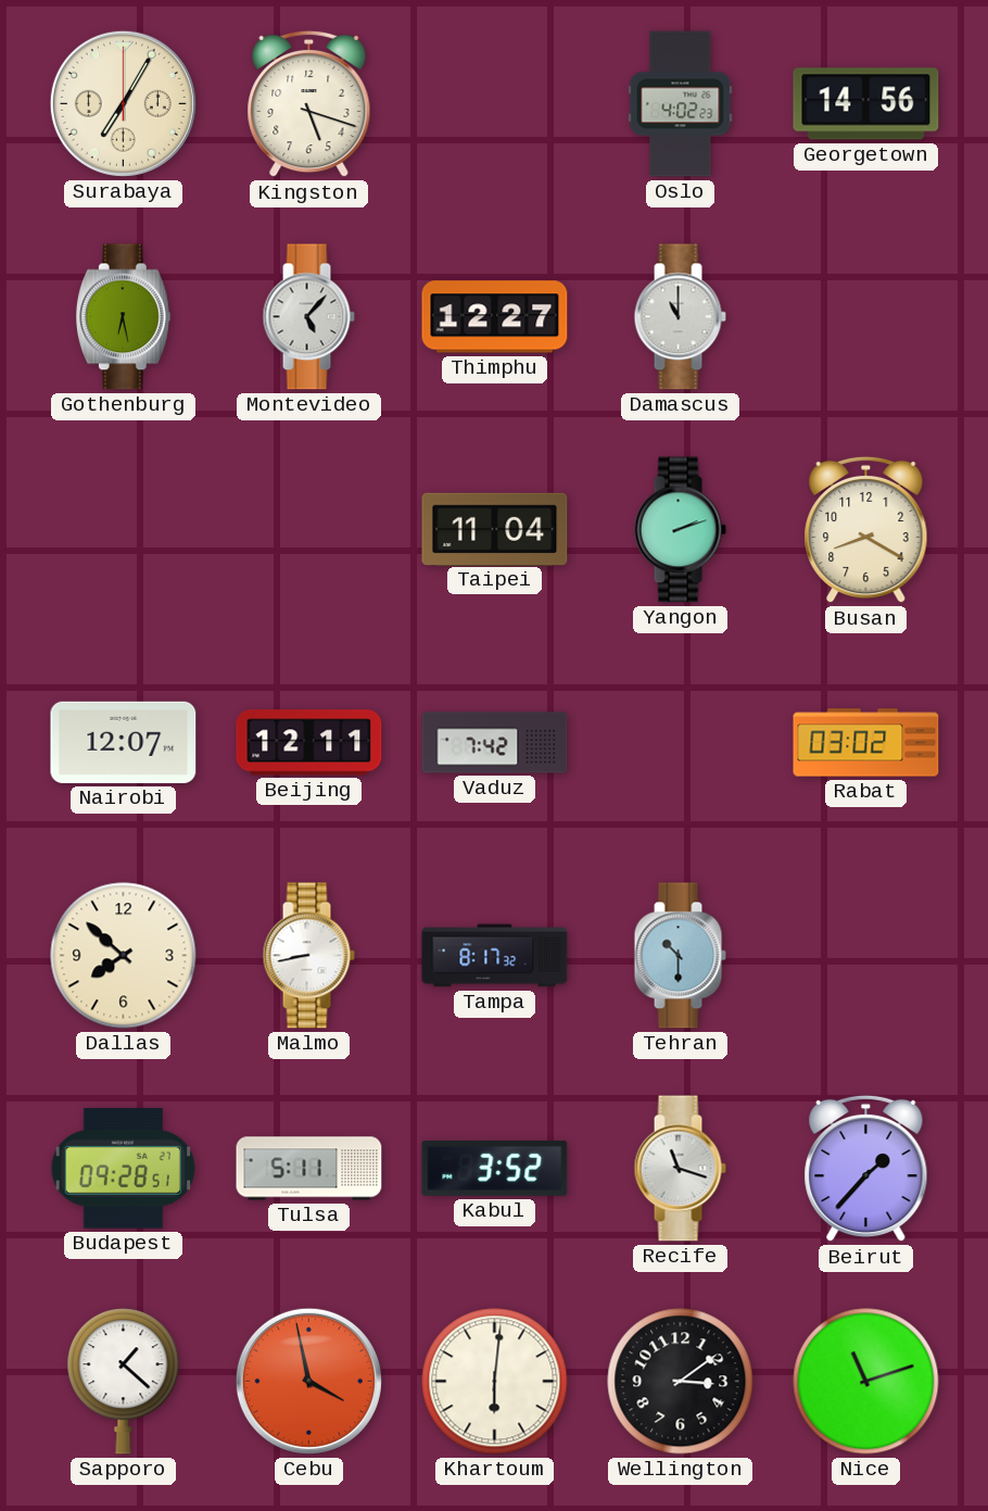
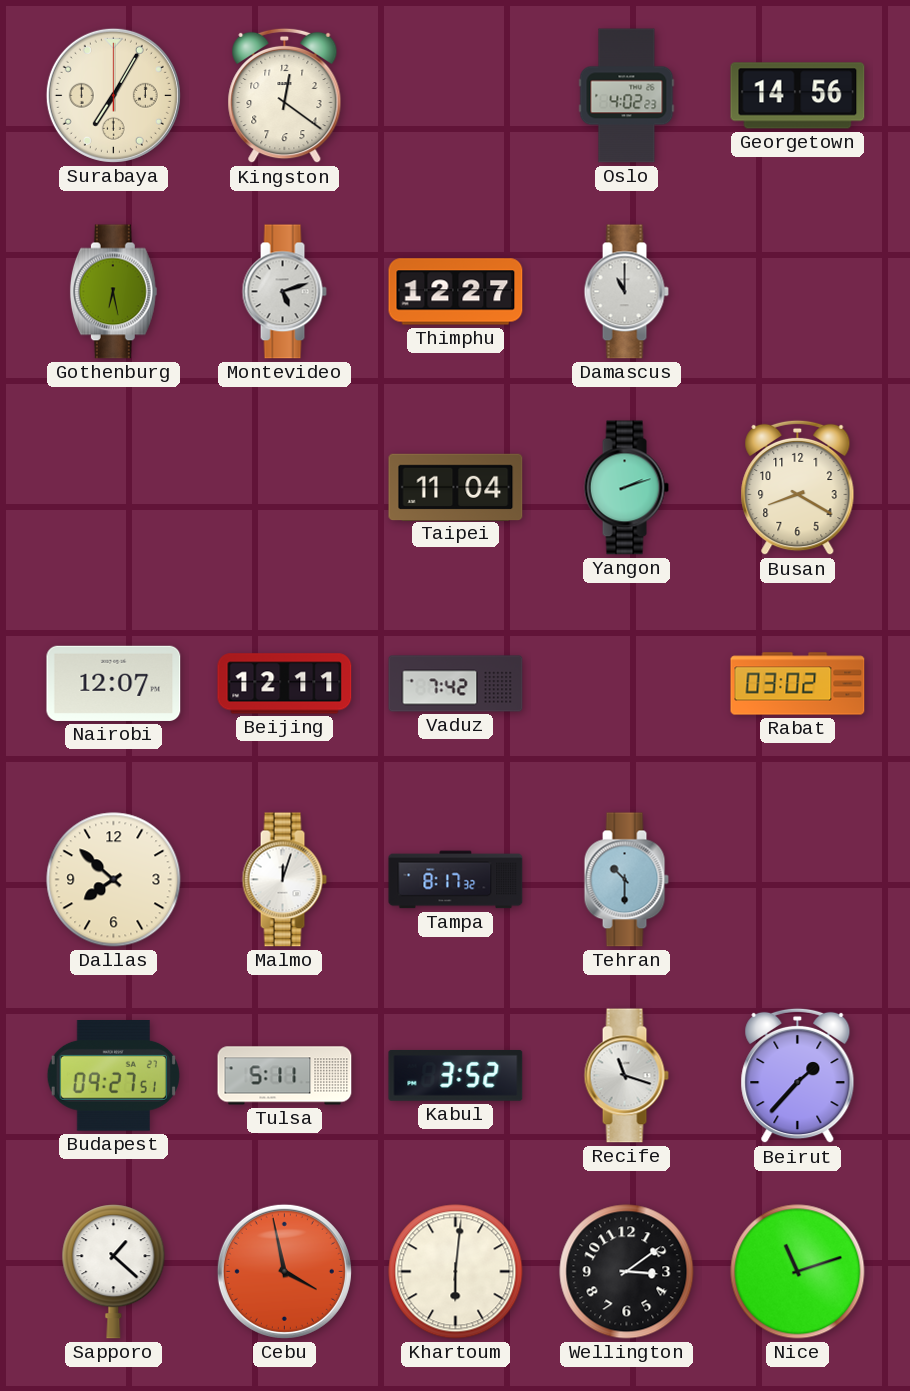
Kingston: 5:18 -> 12:21 (285, 96)
Montevideo: 5:07 -> 5:12 (284, 292)
Malmo: 8:43 -> 12:03 (284, 880)
Budapest: 09:28 -> 09:27 (113, 1076)
